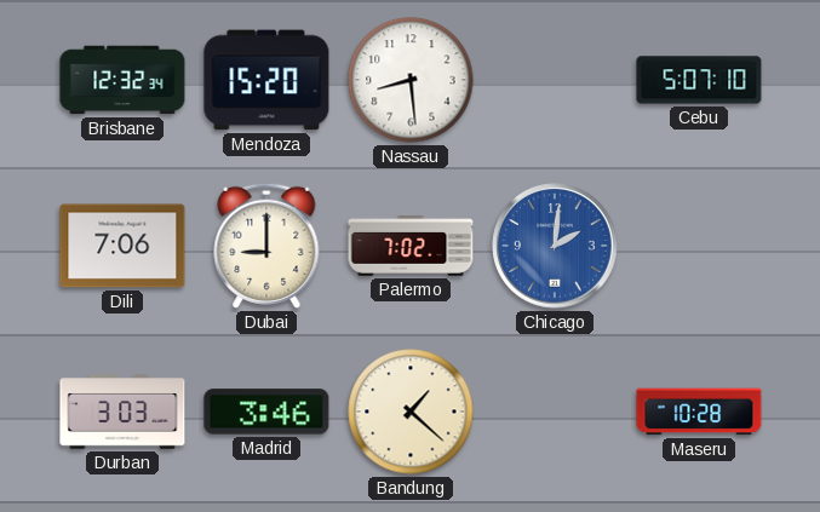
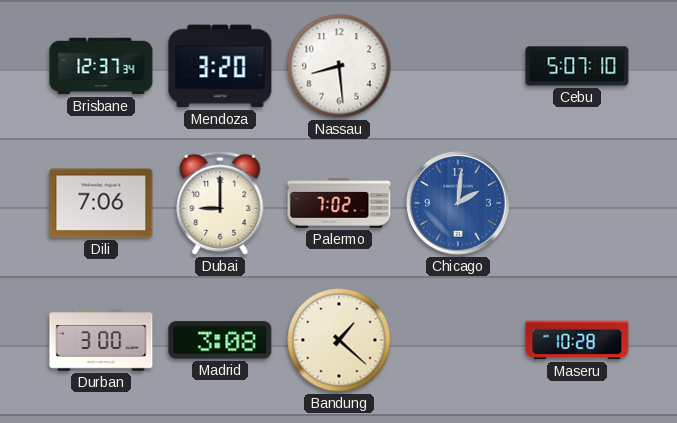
Brisbane: 12:32 -> 12:37 (101, 66)
Mendoza: 15:20 -> 3:20 (220, 66)
Durban: 3:03 -> 3:00 (101, 340)
Madrid: 3:46 -> 3:08 (220, 340)
